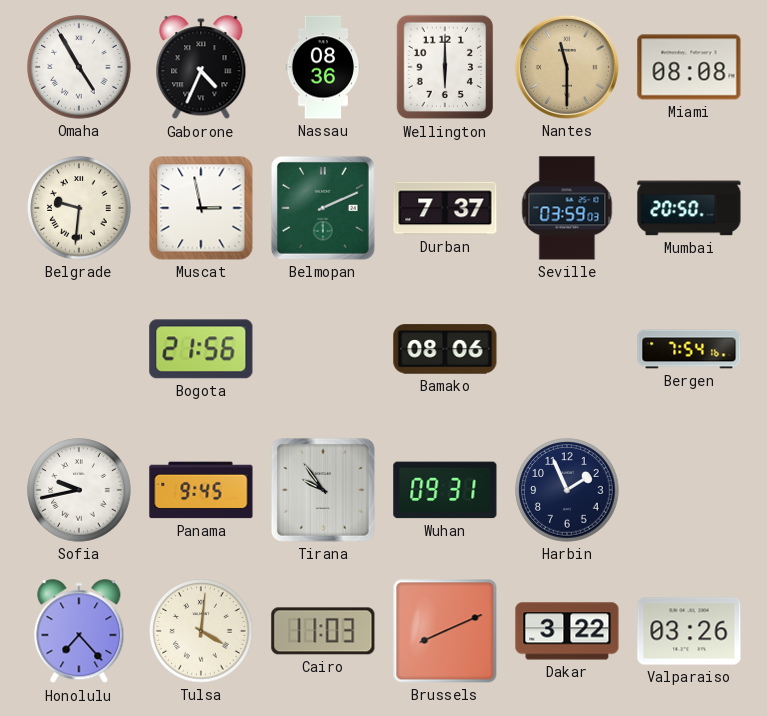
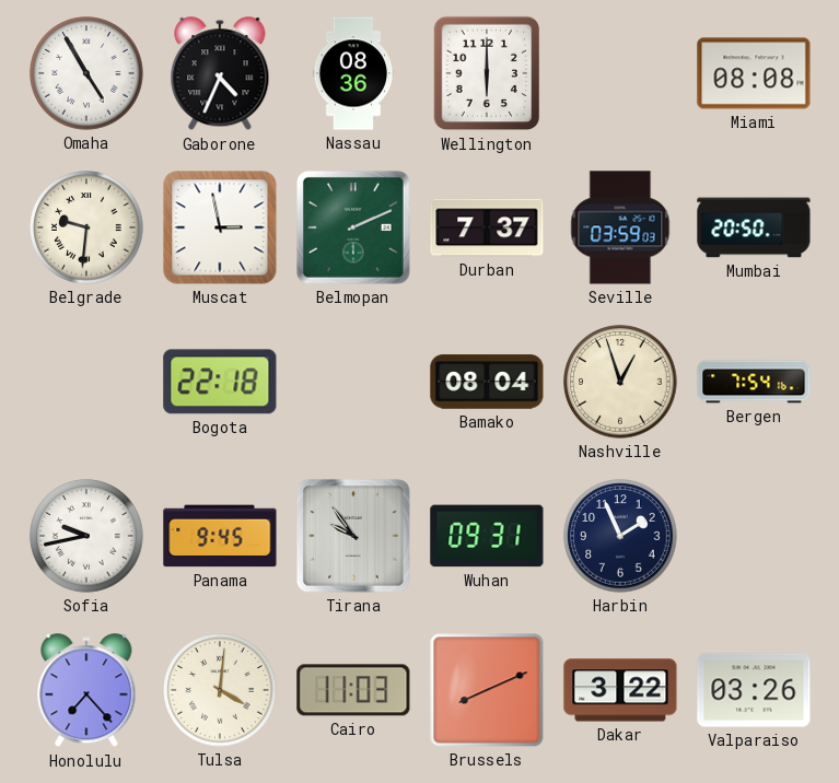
Nantes: 11:30 -> none (567, 67)
Bogota: 21:56 -> 22:18 (220, 382)
Bamako: 08:06 -> 08:04 (487, 382)
Nashville: none -> 12:57 (620, 382)
